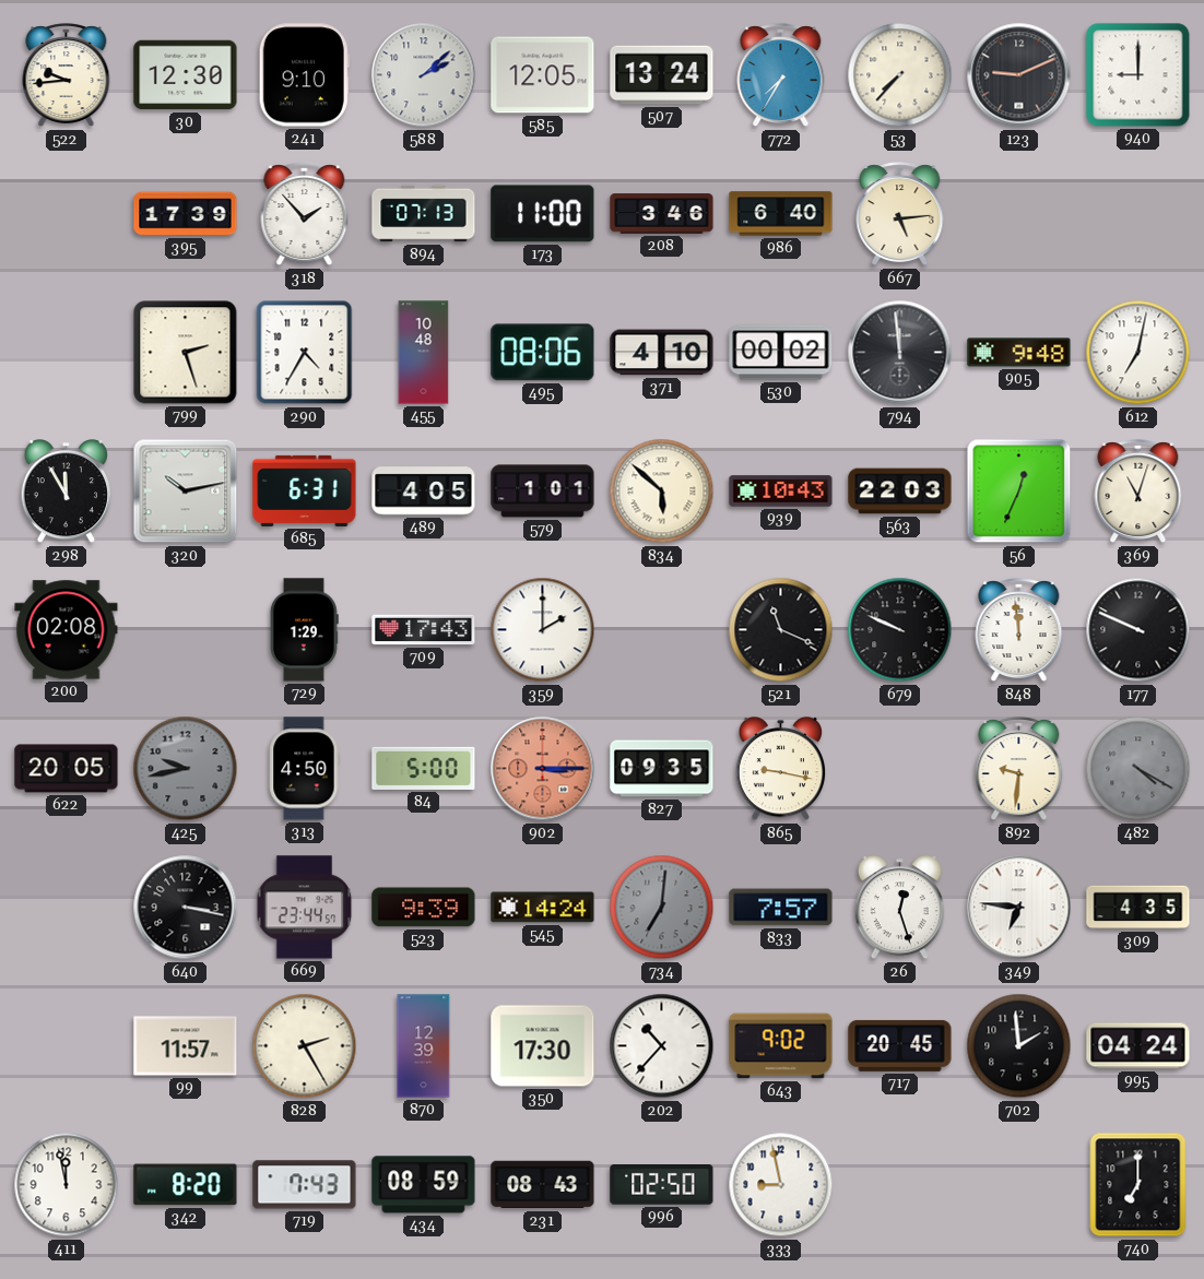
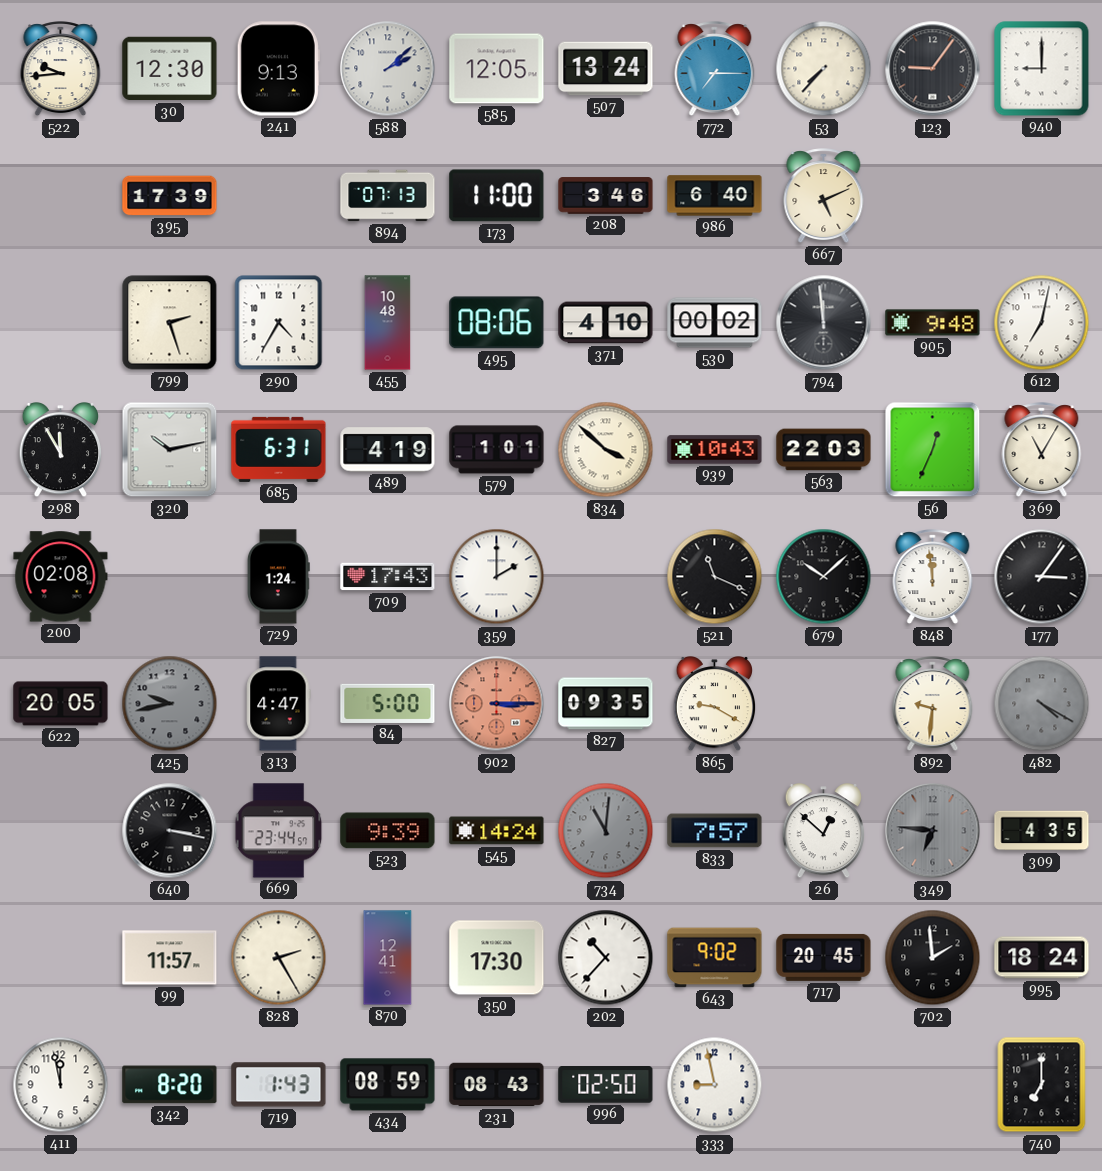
241: 9:10 -> 9:13 (278, 69)
772: 7:35 -> 7:15 (715, 69)
123: 9:11 -> 9:06 (933, 69)
318: 1:53 -> none (305, 214)
667: 5:14 -> 5:11 (824, 196)
489: 4:05 -> 4:19 (388, 450)
834: 5:52 -> 3:52 (606, 450)
369: 11:03 -> 11:05 (1042, 450)
729: 1:29 -> 1:24 (278, 577)
679: 9:49 -> 10:08 (824, 577)
177: 9:49 -> 3:06 (1042, 577)
313: 4:50 -> 4:47 (279, 704)
865: 9:17 -> 9:20 (715, 705)
734: 7:01 -> 11:01 (606, 831)
26: 12:27 -> 12:52 (824, 832)
349 dial: white -> grey (933, 831)
870: 12:39 -> 12:41 (388, 958)
995: 04:24 -> 18:24 (1042, 958)
719: 7:43 -> 1:43 (279, 1085)
